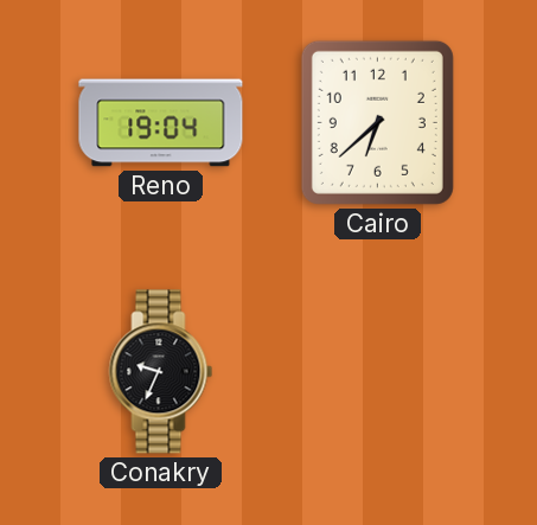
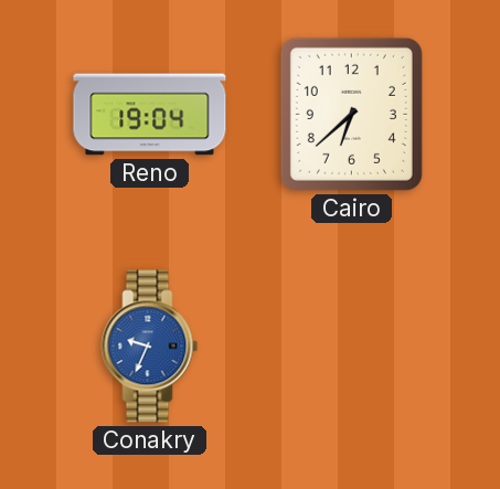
Conakry dial: black -> blue (150, 347)
